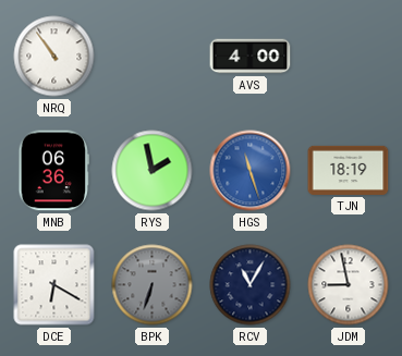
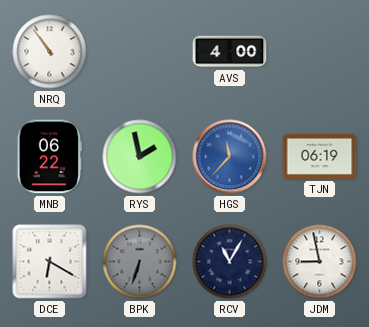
MNB: 06:36 -> 06:22 (49, 157)
HGS: 11:27 -> 11:37 (230, 157)
TJN: 18:19 -> 06:19 (320, 156)
